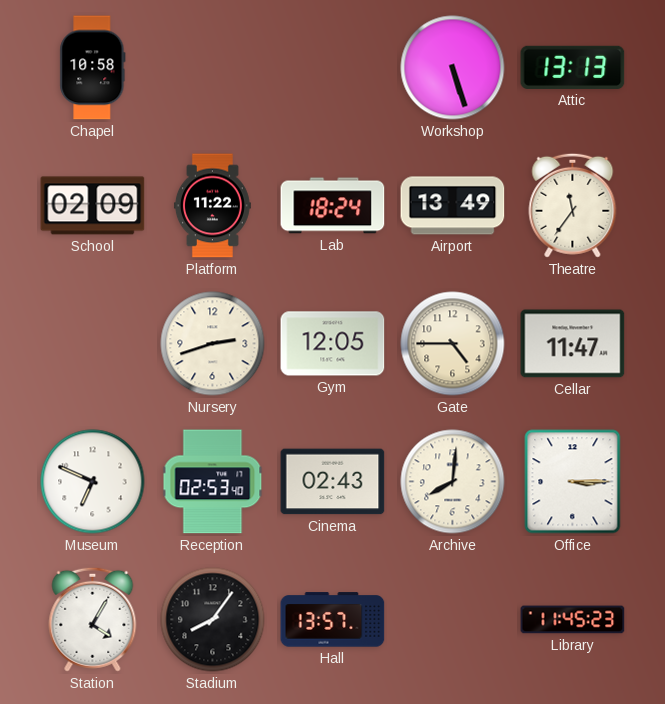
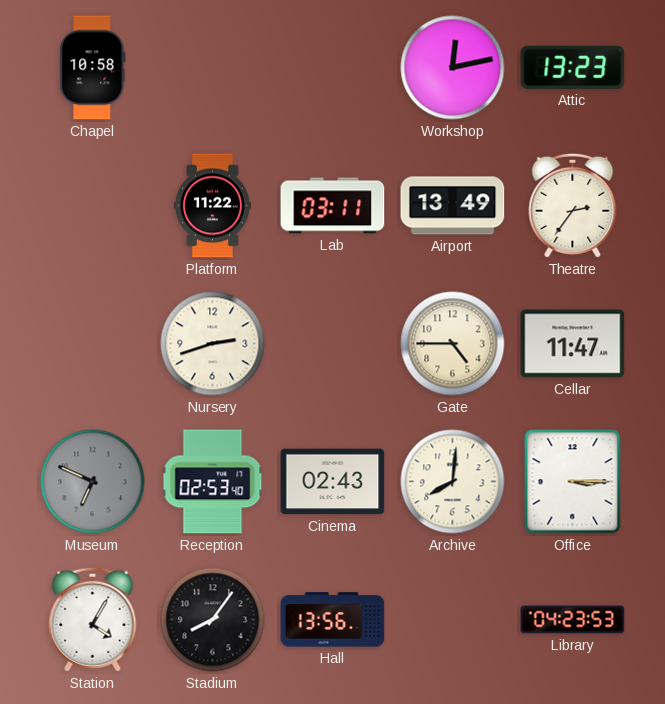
Workshop: 5:27 -> 12:13 (453, 68)
Attic: 13:13 -> 13:23 (573, 67)
School: 02:09 -> none (93, 206)
Lab: 18:24 -> 03:11 (333, 206)
Theatre: 11:36 -> 2:36 (573, 205)
Gym: 12:05 -> none (333, 344)
Museum dial: white -> grey (93, 482)
Hall: 13:57 -> 13:56 (333, 620)
Library: 11:45 -> 04:23 (573, 620)
